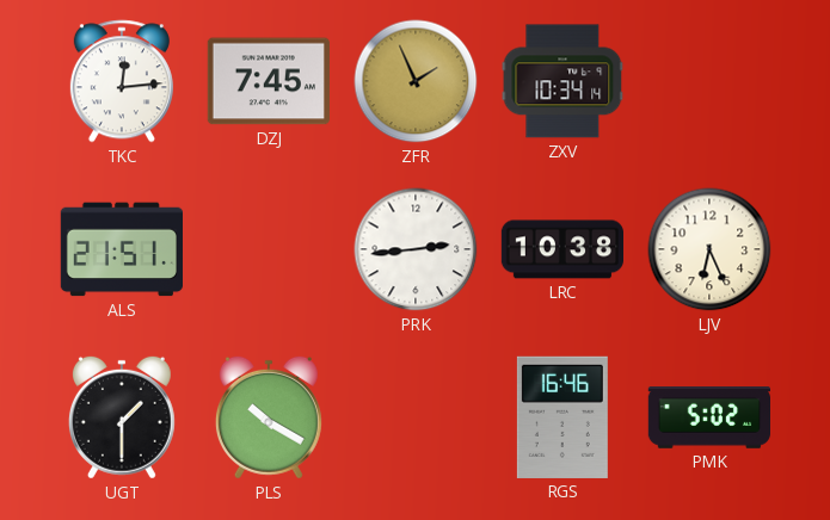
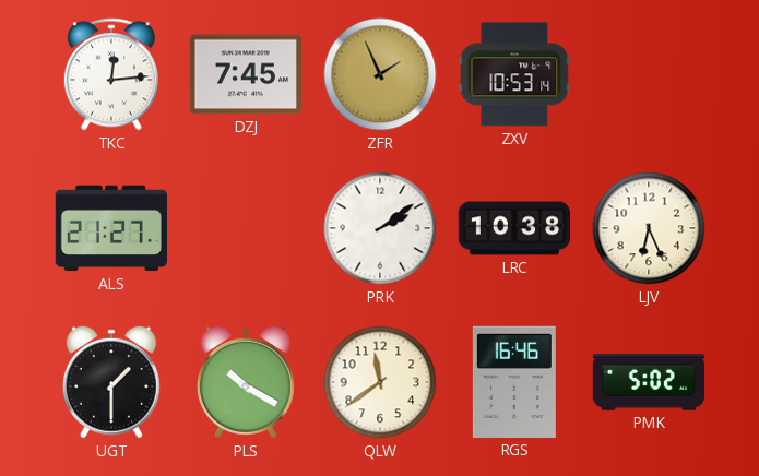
ZXV: 10:34 -> 10:53 (514, 74)
ALS: 21:51 -> 21:27 (110, 228)
PRK: 2:44 -> 2:09 (380, 228)
QLW: none -> 11:39 (380, 382)
